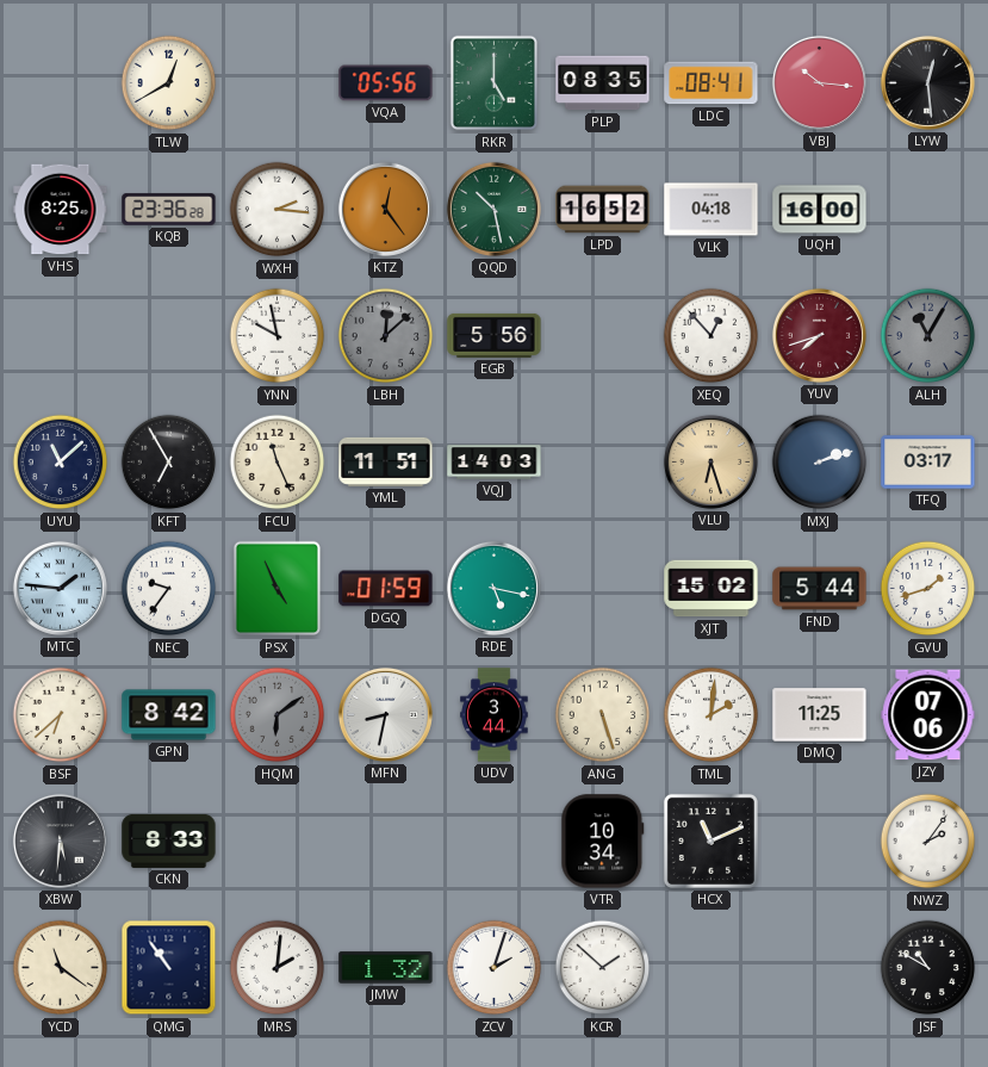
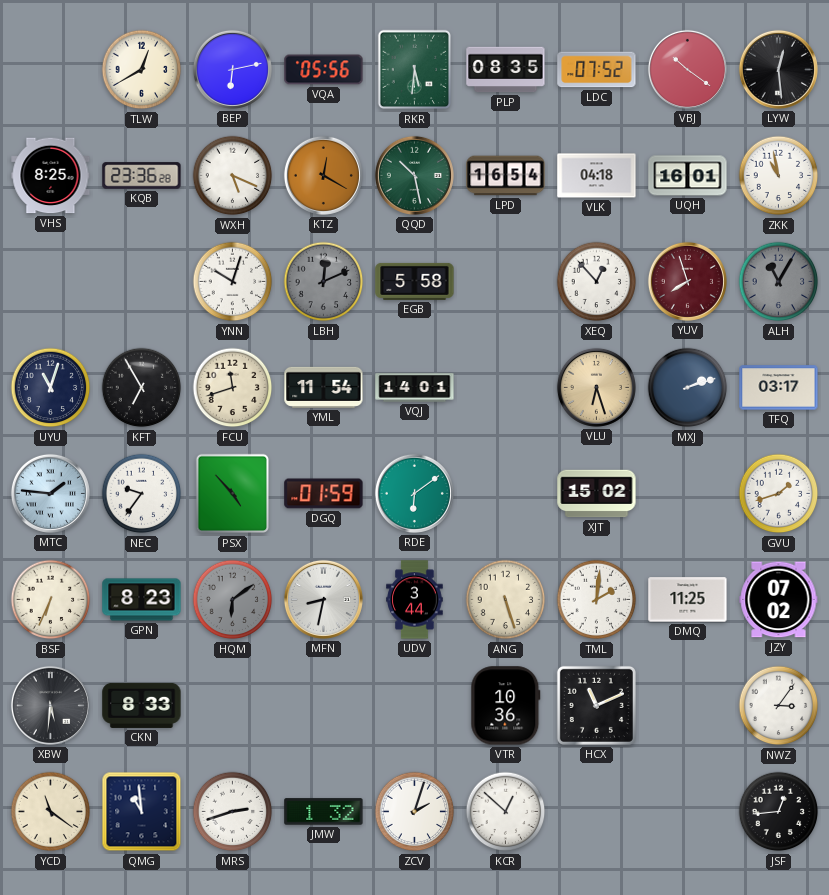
BEP: none -> 6:13 (232, 69)
RKR: 5:00 -> 5:31 (415, 70)
LDC: 08:41 -> 07:52 (597, 70)
VBJ: 10:16 -> 10:21 (687, 69)
WXH: 2:16 -> 5:19 (233, 176)
KTZ: 12:24 -> 12:20 (323, 175)
LPD: 16:52 -> 16:54 (506, 176)
UQH: 16:00 -> 16:01 (688, 176)
ZKK: none -> 10:58 (779, 176)
YNN: 9:58 -> 10:03 (233, 282)
LBH: 12:08 -> 12:11 (324, 282)
EGB: 5:56 -> 5:58 (415, 281)
YUV: 7:42 -> 7:57 (687, 281)
UYU: 11:08 -> 11:03 (51, 388)
FCU: 11:26 -> 11:42 (233, 388)
YML: 11:51 -> 11:54 (324, 387)
VQJ: 14:03 -> 14:01 (415, 388)
PSX: 4:56 -> 4:53 (233, 494)
RDE: 5:17 -> 6:09 (414, 493)
FND: 5:44 -> none (820, 589)
BSF: 6:38 -> 6:34 (51, 600)
GPN: 8:42 -> 8:23 (142, 600)
JZY: 07:06 -> 07:02 (779, 600)
VTR: 10:34 -> 10:36 (506, 706)
NWZ: 2:06 -> 3:06 (779, 706)
QMG: 10:54 -> 10:59 (142, 812)
MRS: 2:01 -> 2:42 (233, 812)
KCR: 1:52 -> 12:52 (506, 812)
JSF: 10:50 -> 12:44 (779, 812)
